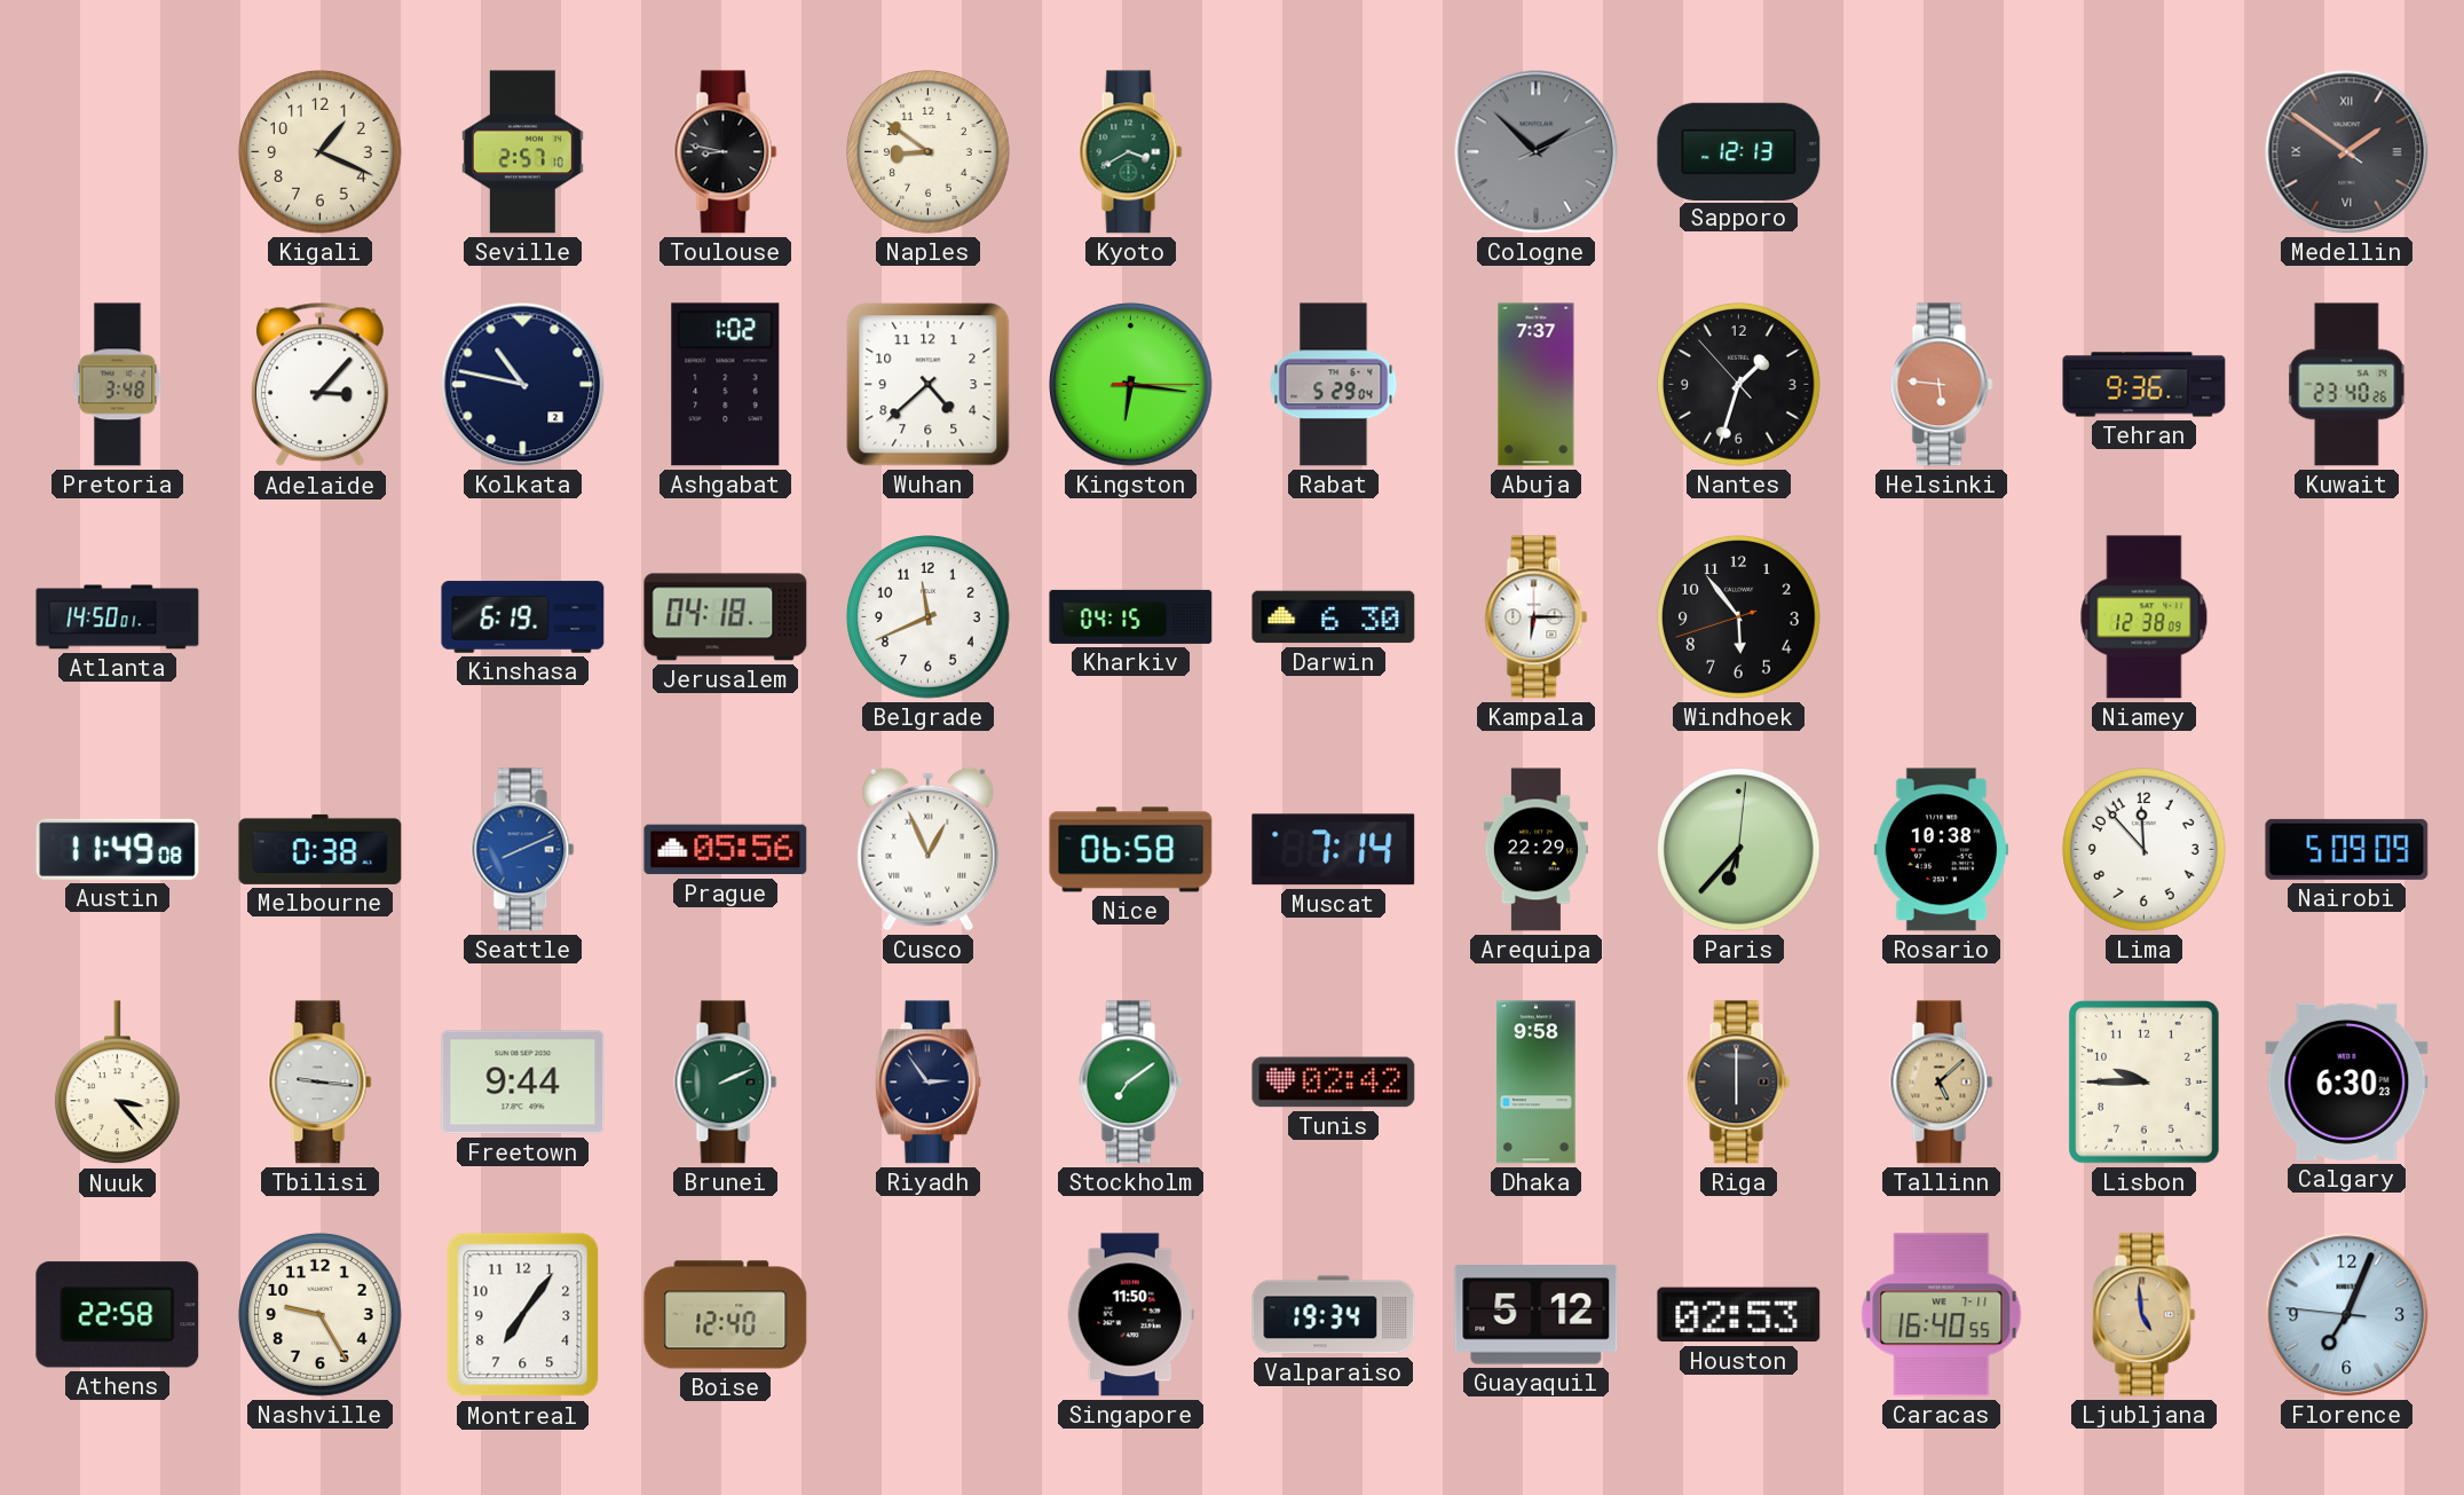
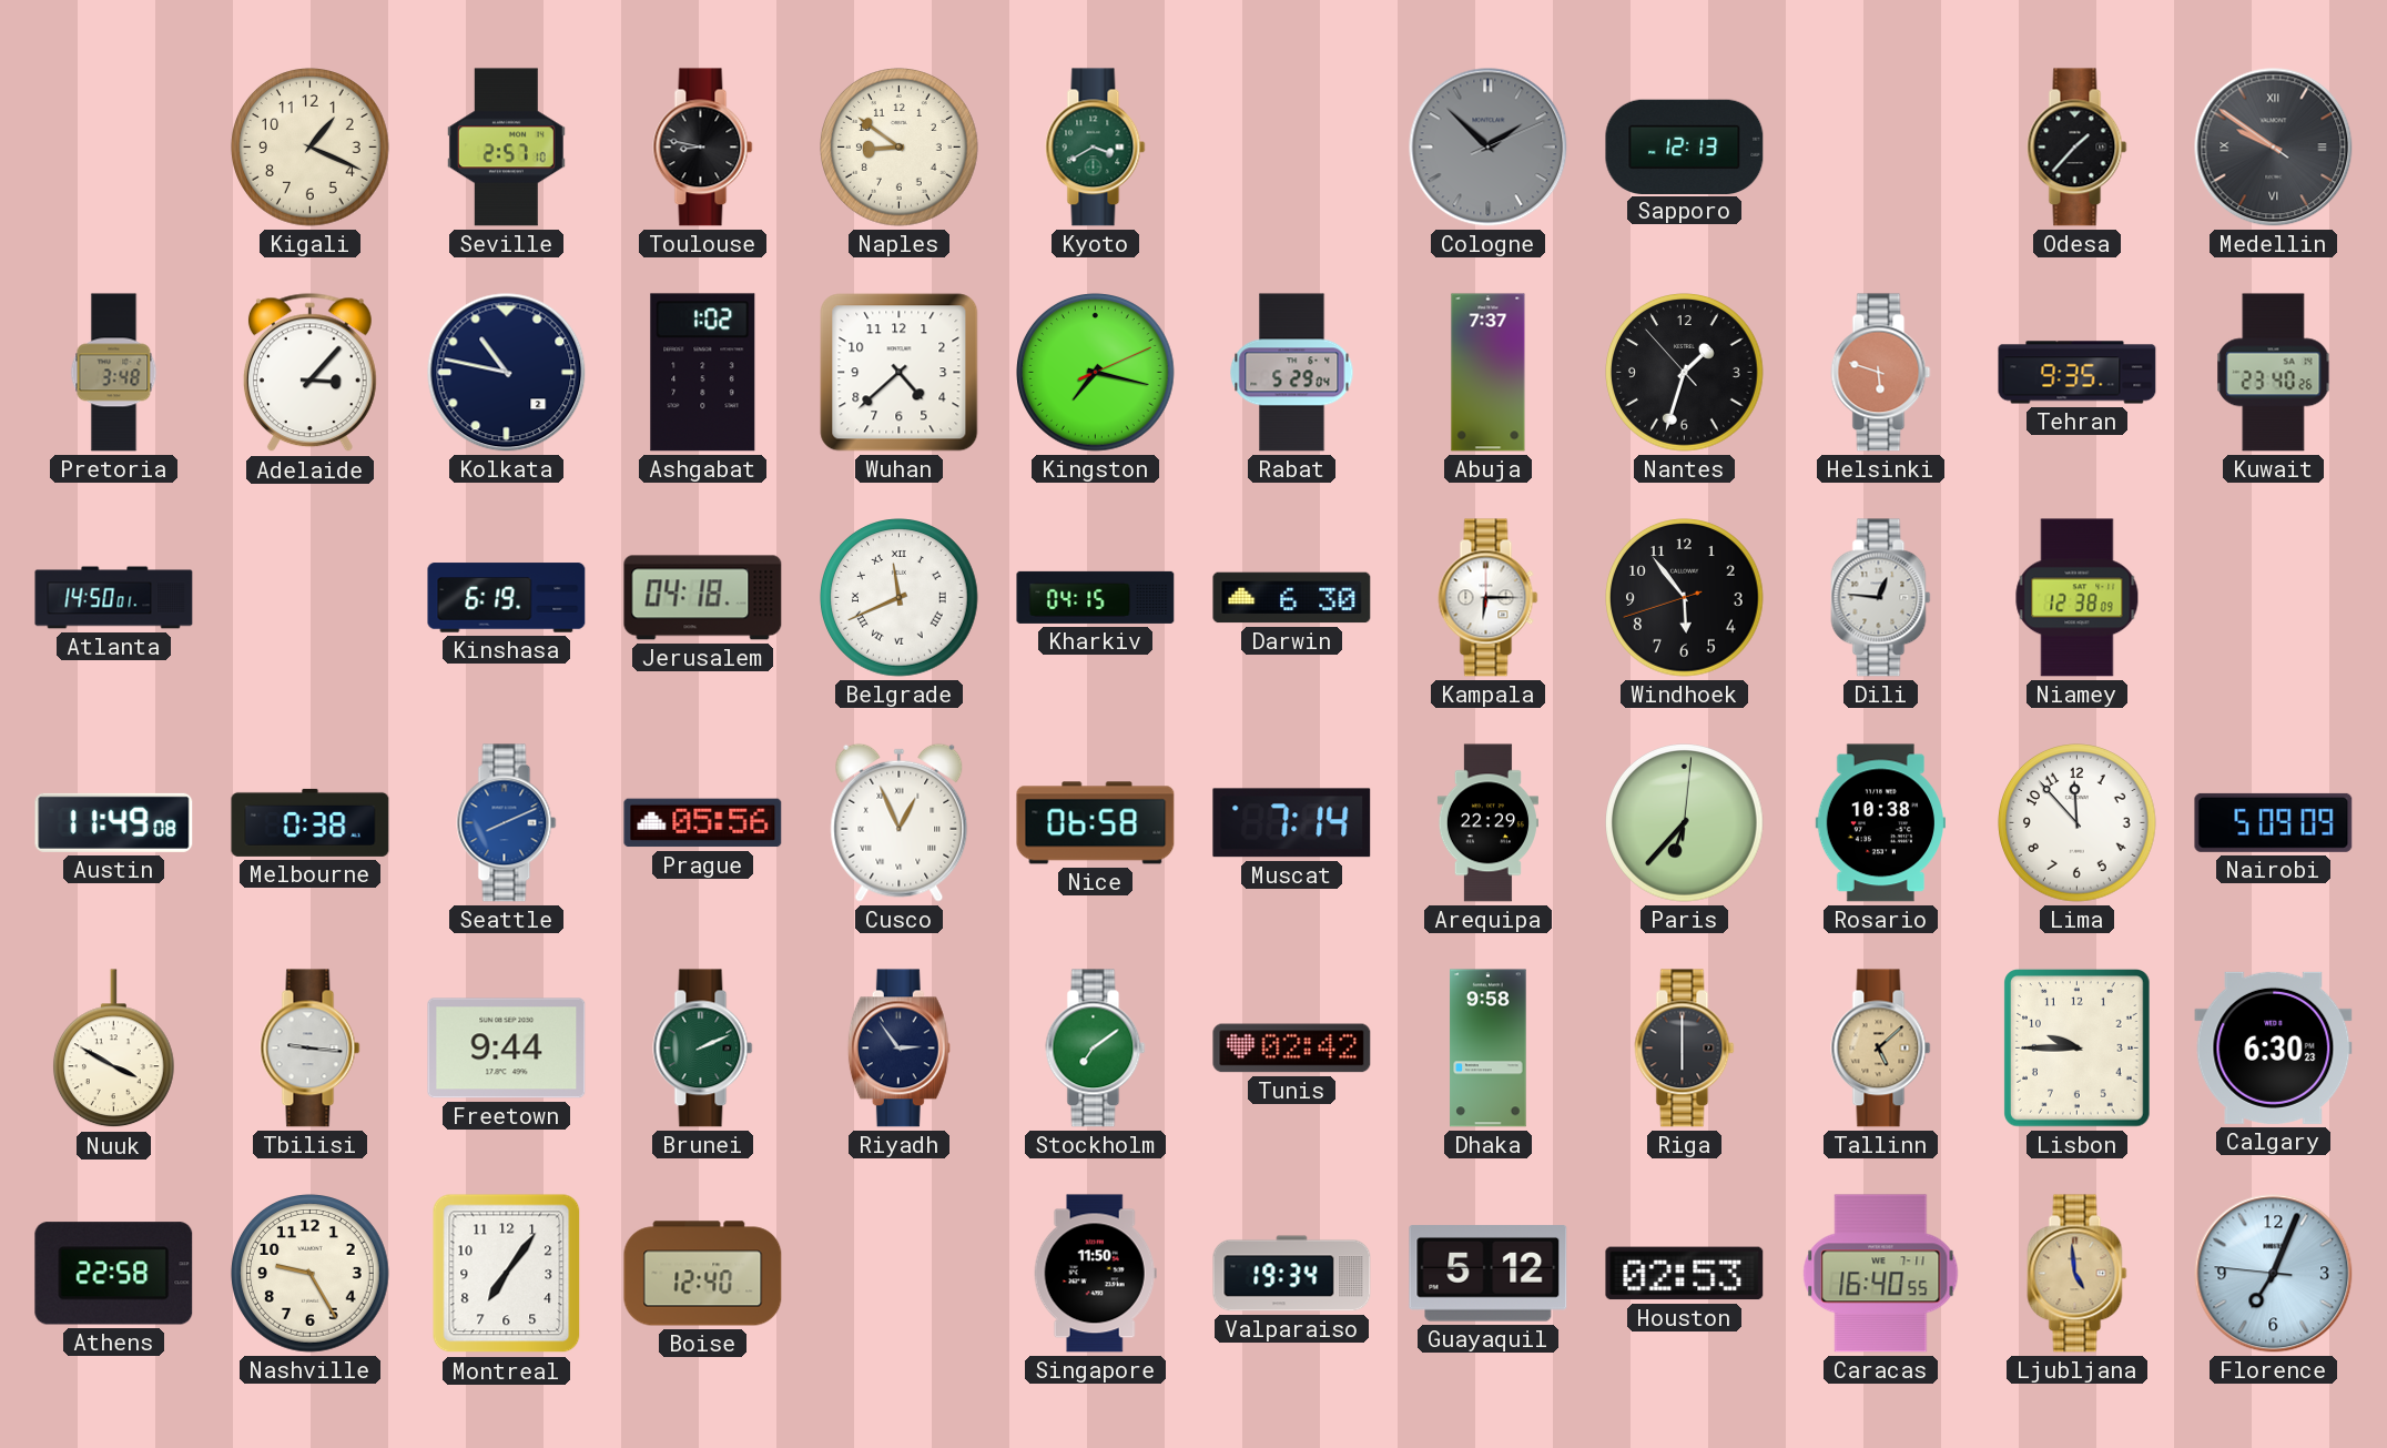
Odesa: none -> 1:37 (2078, 148)
Medellin: 1:50 -> 9:50 (2274, 148)
Kingston: 6:16 -> 7:17 (1096, 373)
Helsinki: 5:46 -> 5:48 (1881, 373)
Tehran: 9:36 -> 9:35 (2078, 373)
Belgrade numerals: Arabic -> Roman (900, 598)
Dili: none -> 12:46 (1881, 598)
Nuuk: 3:23 -> 3:50 (114, 1049)
